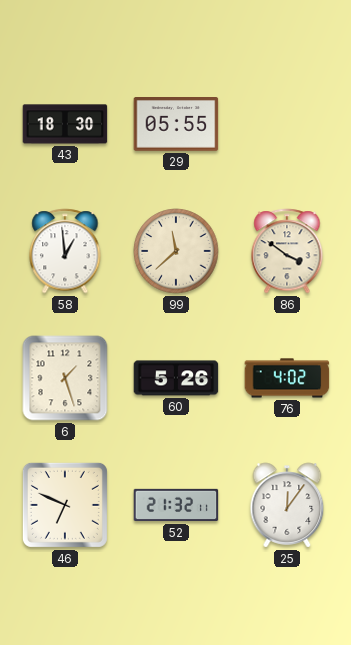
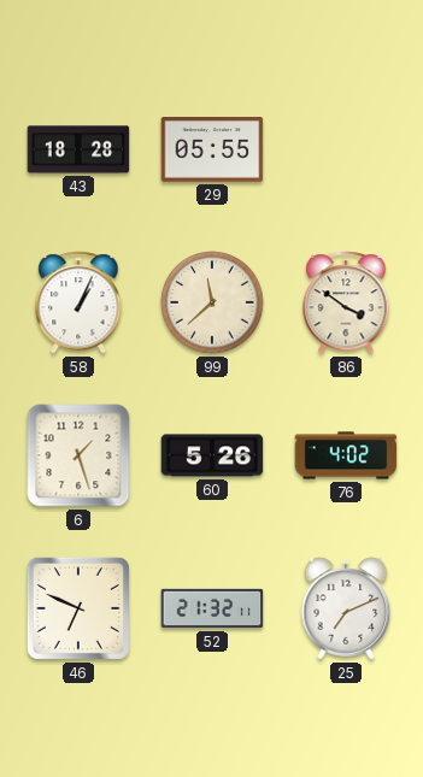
43: 18:30 -> 18:28 (78, 149)
58: 12:59 -> 1:04 (78, 302)
25: 12:06 -> 7:11 (346, 608)
